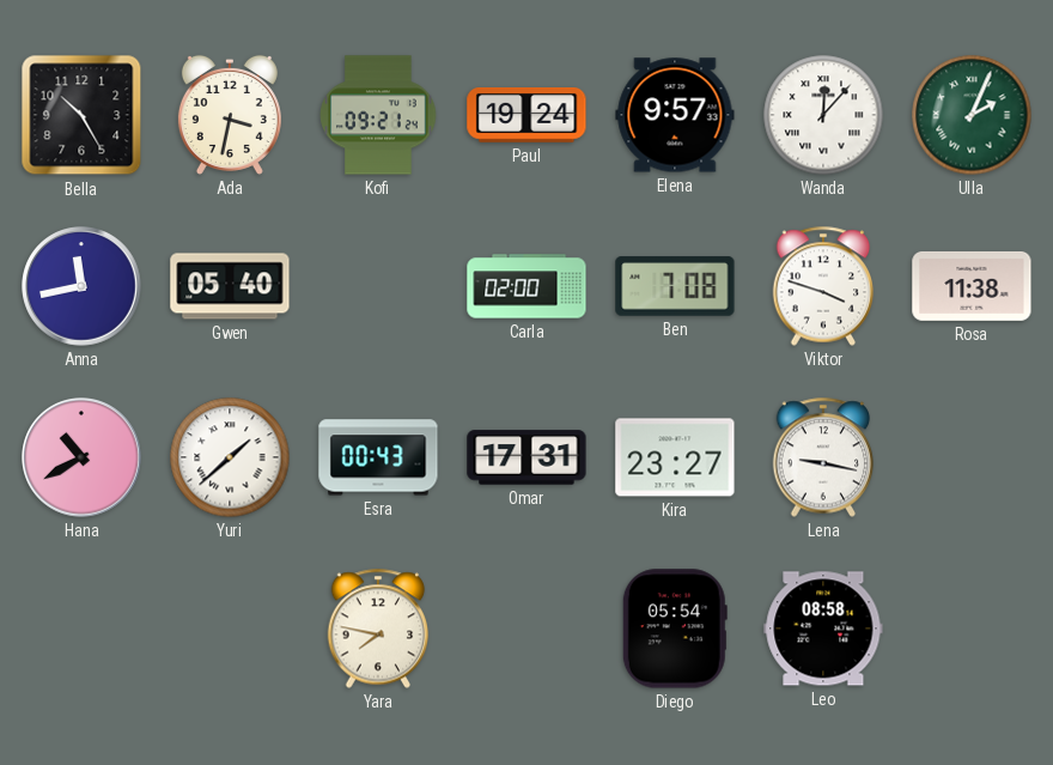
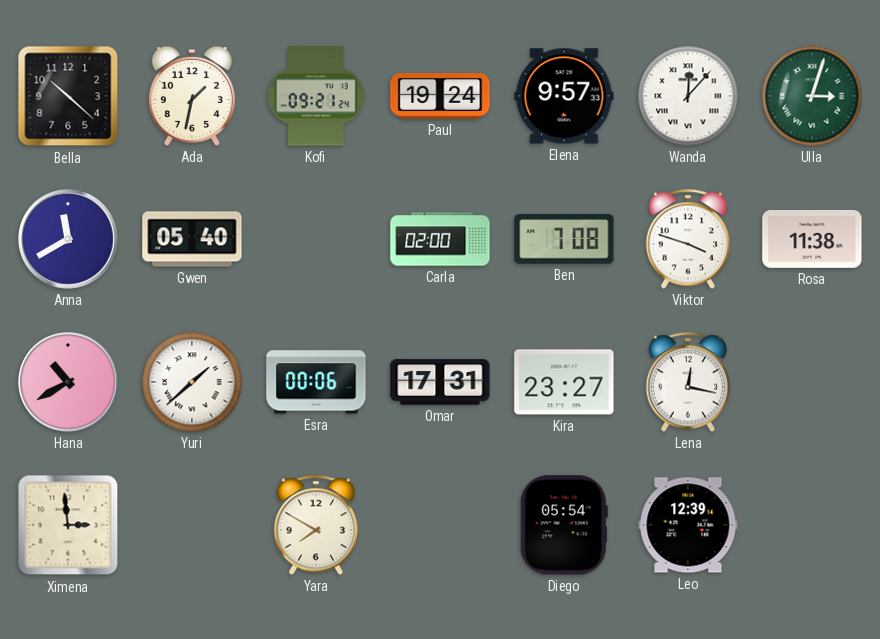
Bella: 10:25 -> 10:22 (68, 96)
Ada: 3:32 -> 1:32 (192, 96)
Ulla: 2:04 -> 3:03 (812, 96)
Anna: 11:43 -> 11:40 (68, 239)
Esra: 00:43 -> 00:06 (316, 382)
Lena: 9:17 -> 12:17 (688, 382)
Ximena: none -> 2:59 (68, 525)
Yara: 7:47 -> 7:50 (316, 525)
Leo: 08:58 -> 12:39 (688, 525)
